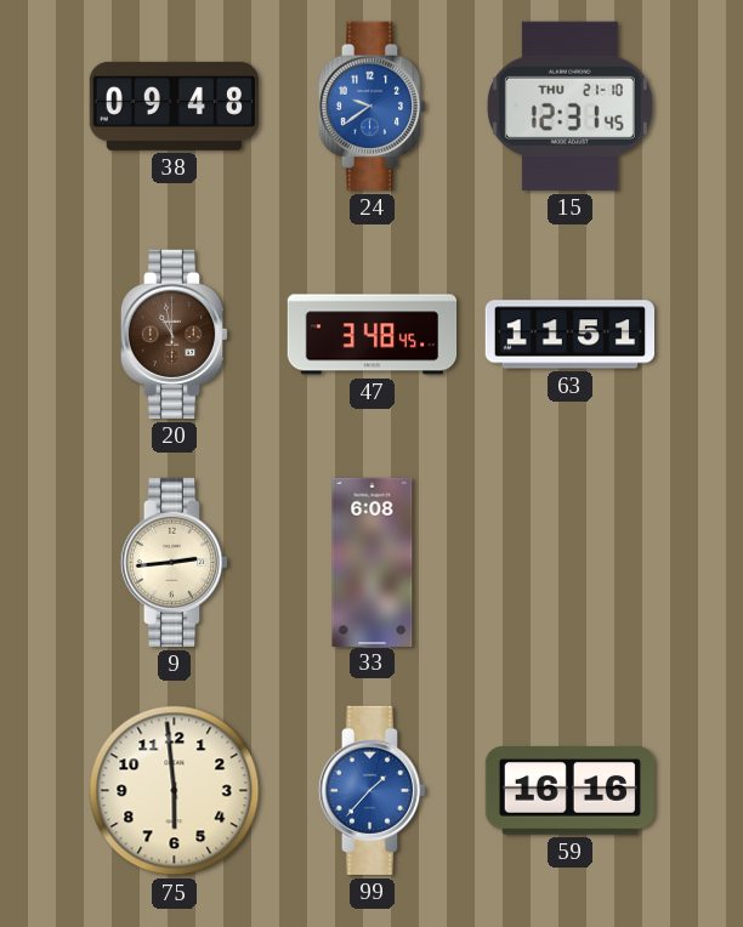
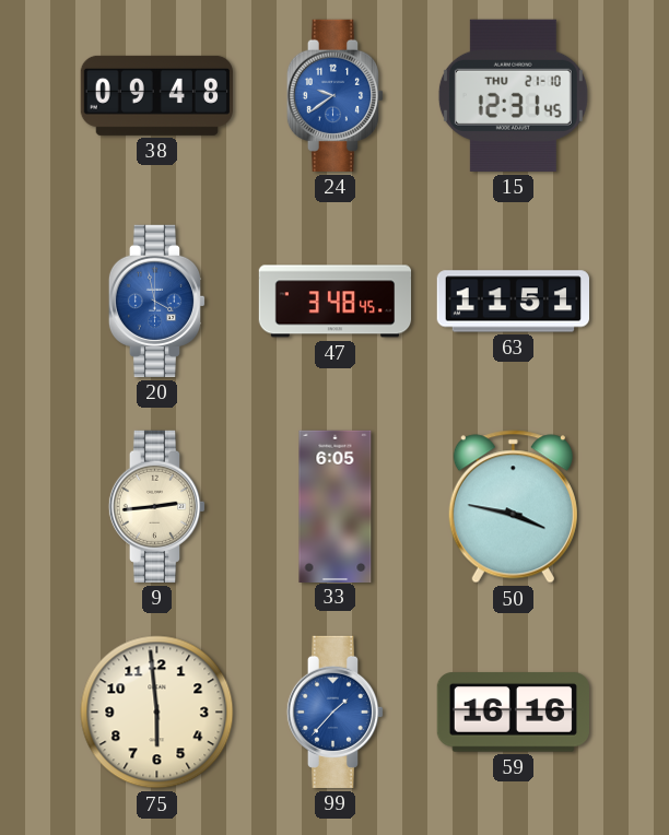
20: 10:58 -> 3:58 (157, 301)
20 dial: brown -> blue (157, 301)
33: 6:08 -> 6:05 (336, 506)
50: none -> 3:47 (513, 507)
